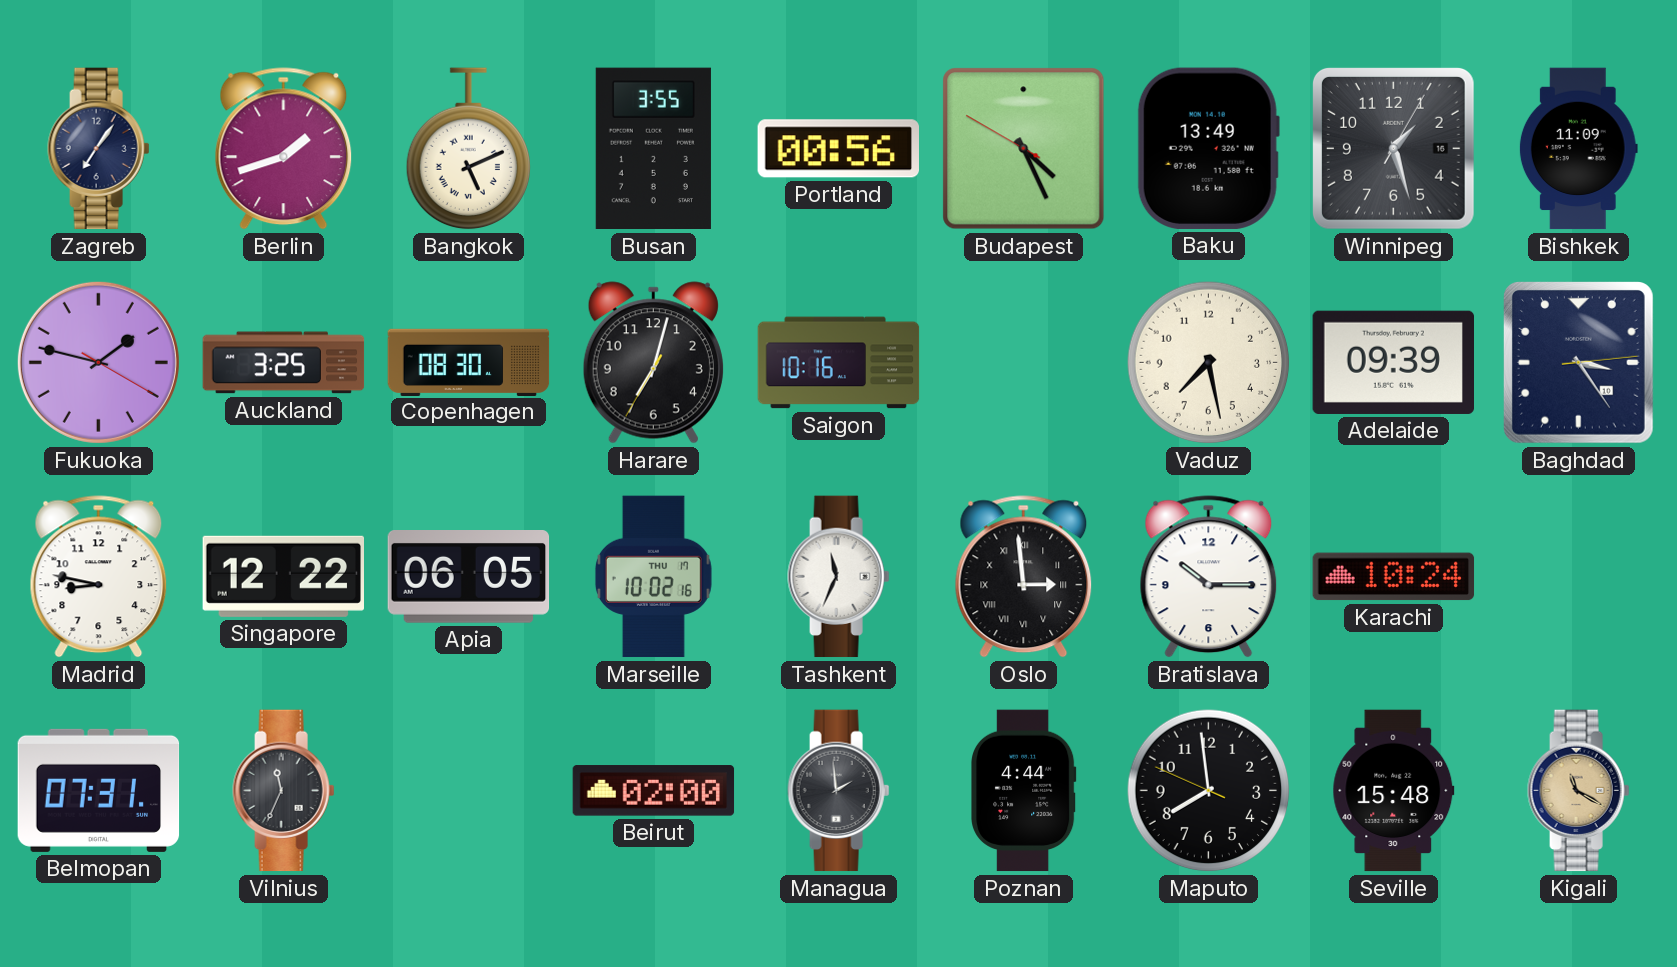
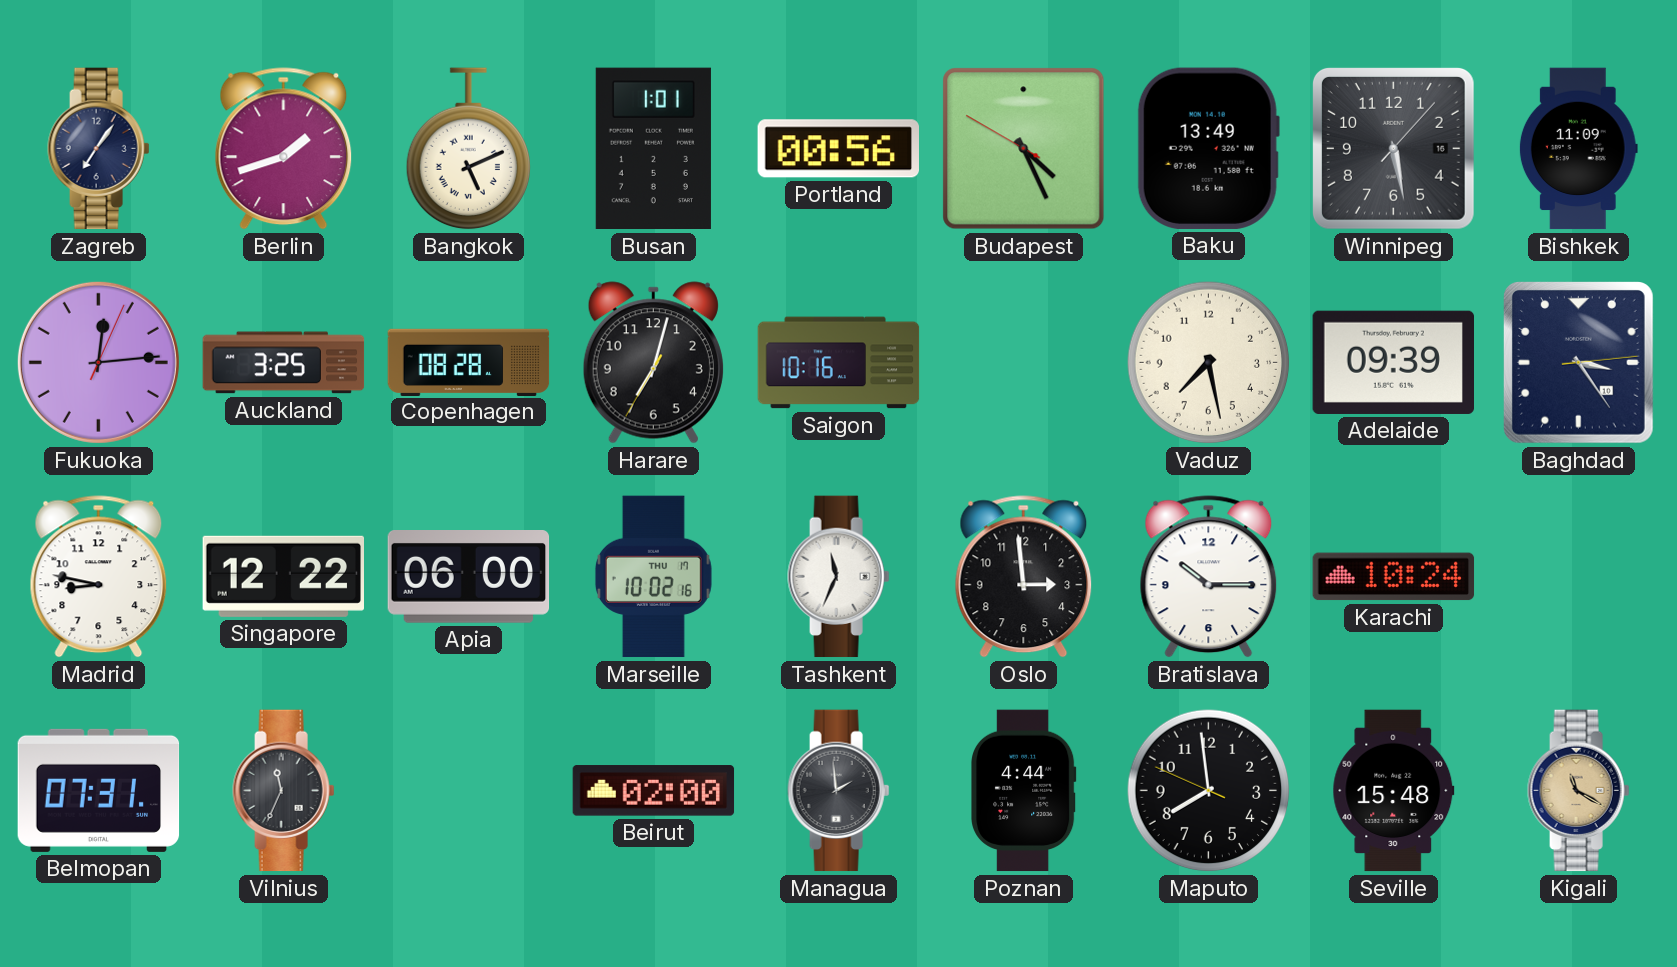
Busan: 3:55 -> 1:01 (653, 149)
Winnipeg: 1:27 -> 5:28 (1393, 148)
Fukuoka: 1:47 -> 12:14 (98, 362)
Copenhagen: 08:30 -> 08:28 (469, 362)
Apia: 06:05 -> 06:00 (469, 577)
Oslo numerals: Roman -> Arabic (1024, 577)
